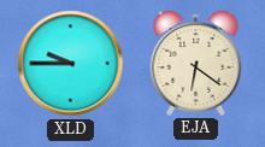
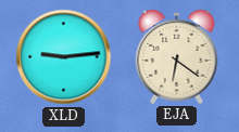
XLD: 9:45 -> 9:14 (64, 57)
